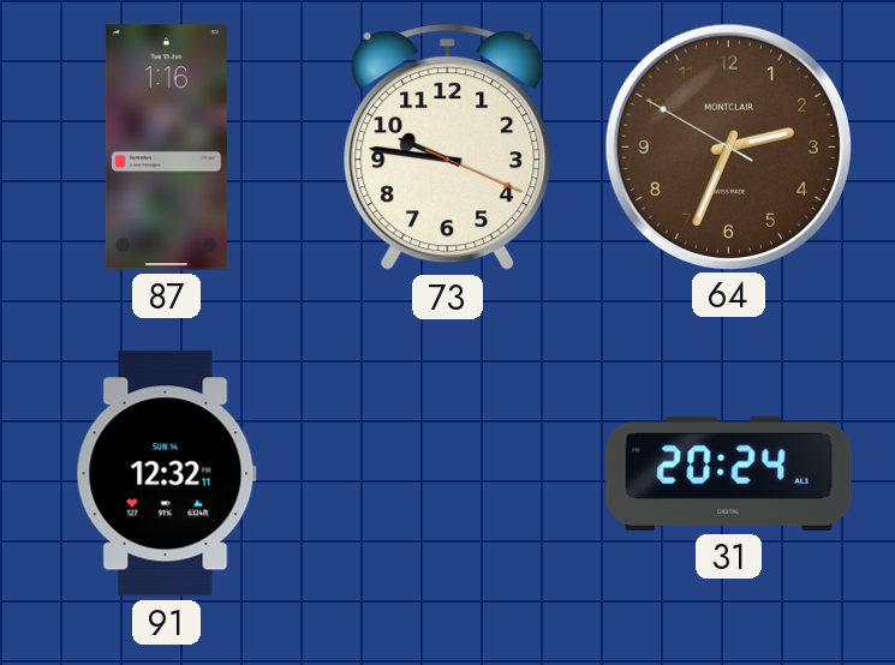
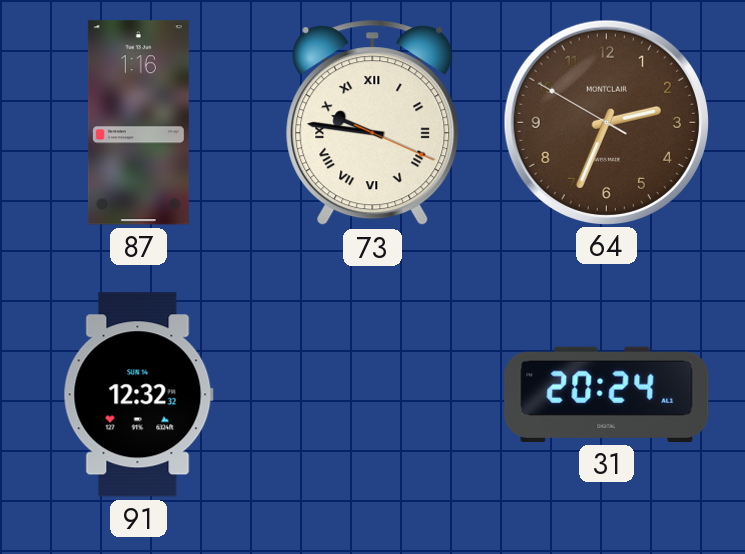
73 numerals: Arabic -> Roman (373, 123)
91: 12:32:11 -> 12:32:32 (138, 395)
